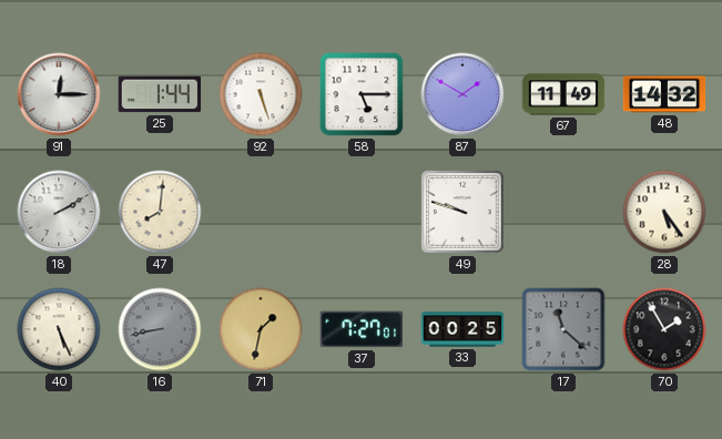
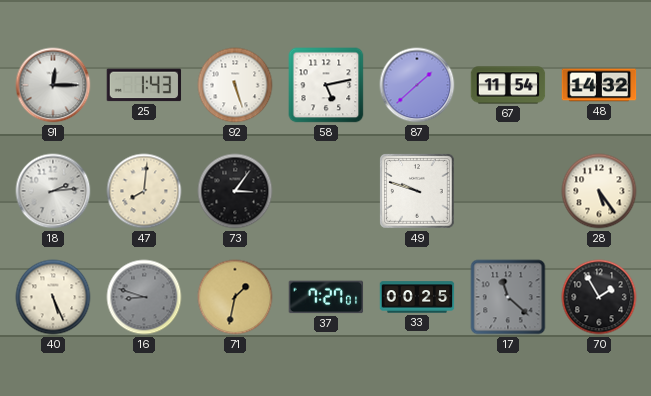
25: 1:44 -> 1:43 (144, 85)
58: 5:15 -> 5:13 (326, 85)
87: 1:50 -> 1:38 (417, 85)
67: 11:49 -> 11:54 (508, 85)
18: 2:10 -> 2:14 (53, 191)
73: none -> 3:06 (235, 191)
16: 8:43 -> 8:48 (144, 297)
